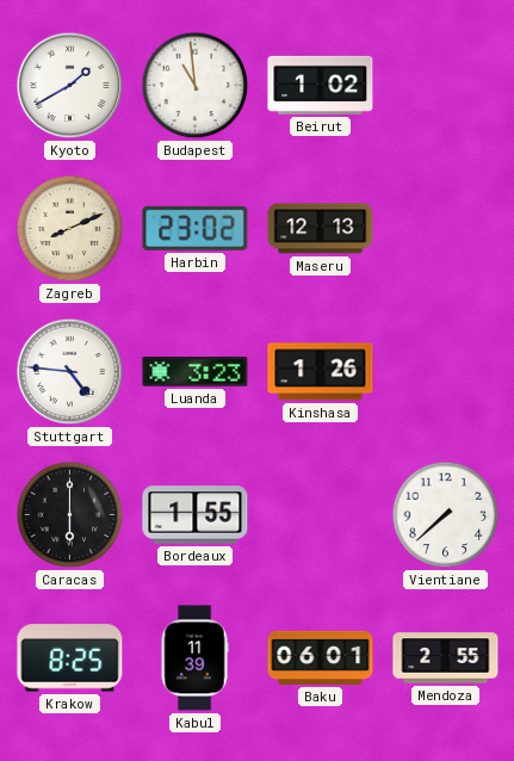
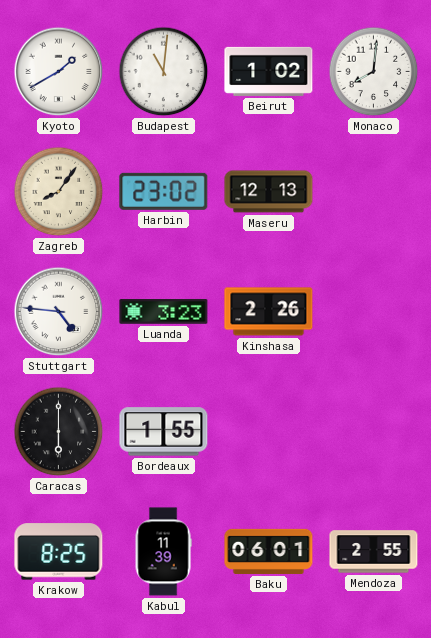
Budapest: 10:59 -> 11:01 (164, 72)
Monaco: none -> 8:01 (374, 72)
Zagreb: 8:11 -> 8:06 (59, 192)
Kinshasa: 1:26 -> 2:26 (269, 312)
Vientiane: 7:38 -> none (446, 515)
